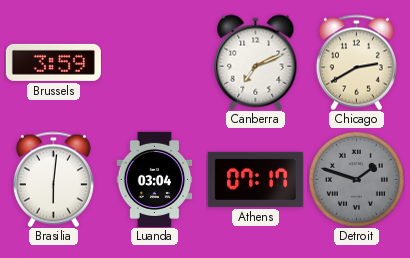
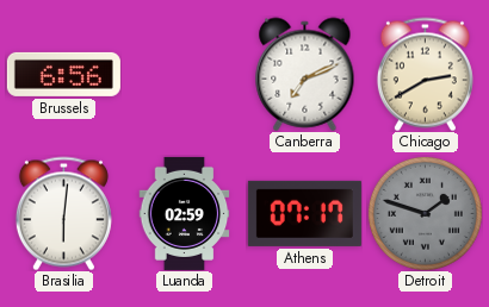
Brussels: 3:59 -> 6:56 (63, 74)
Luanda: 03:04 -> 02:59 (185, 213)
